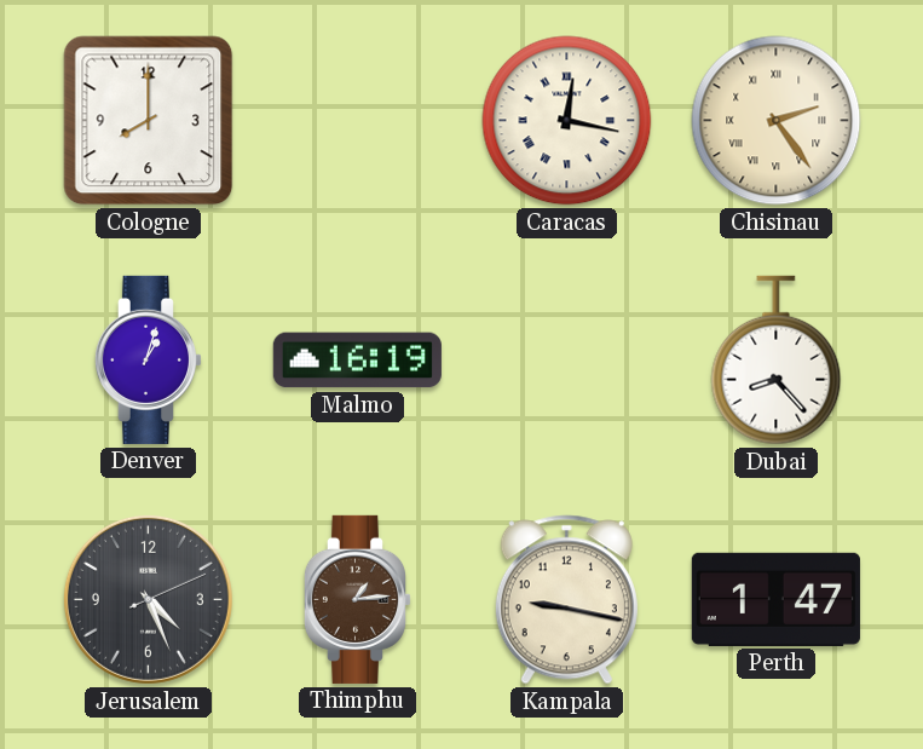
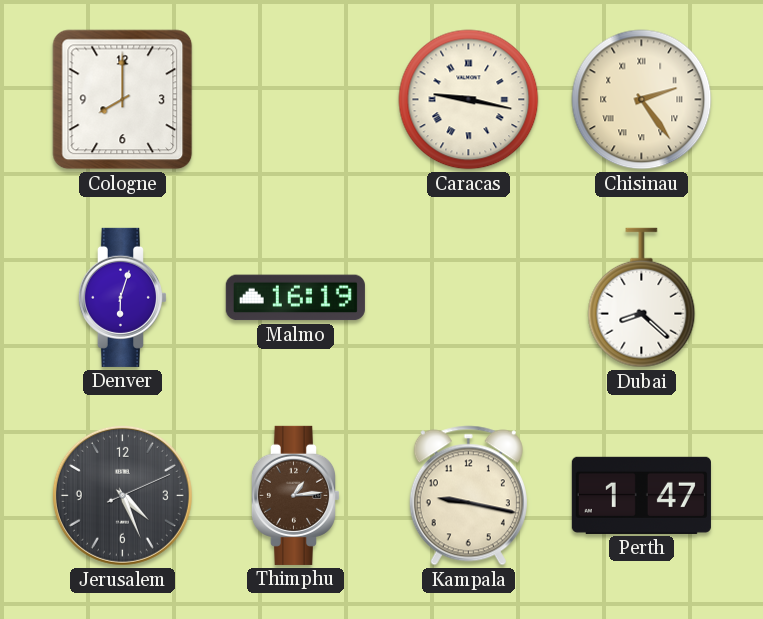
Caracas: 12:17 -> 9:17 (469, 100)
Denver: 1:03 -> 6:03 (122, 297)
Dubai: 8:23 -> 8:22 (642, 298)
